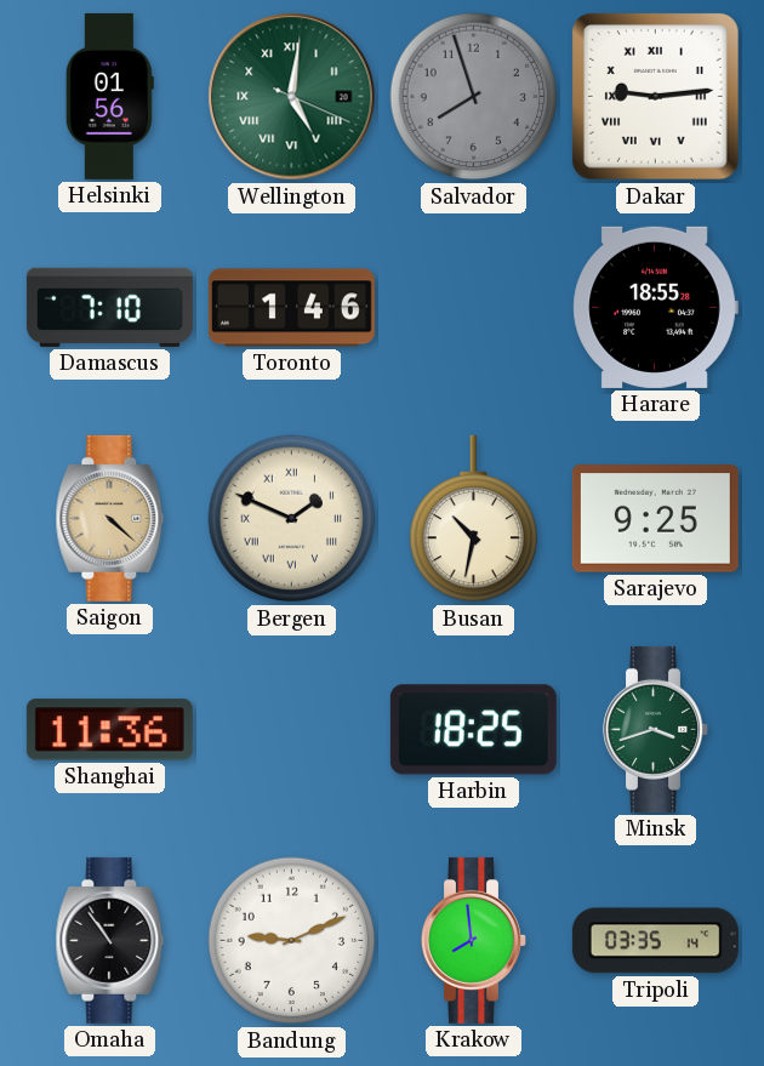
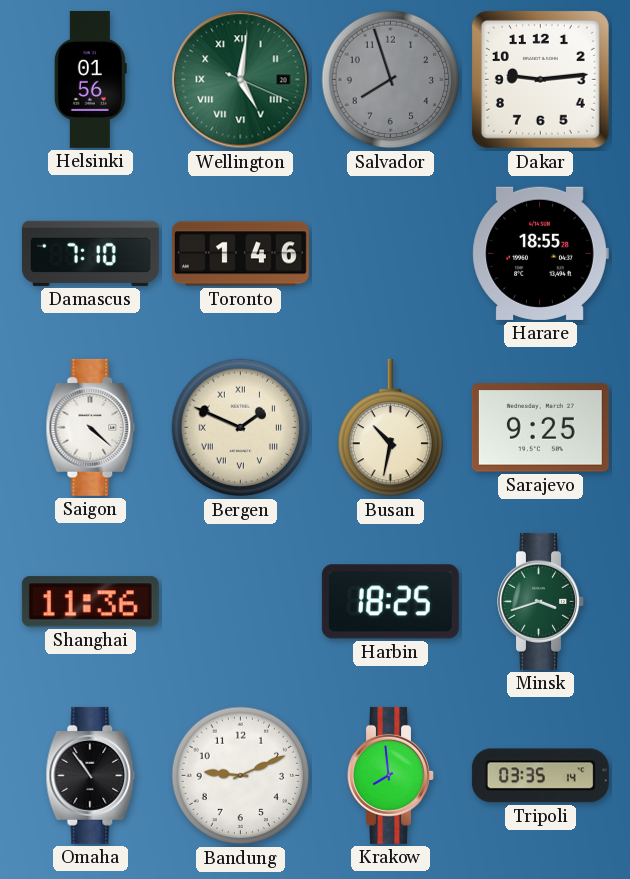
Dakar numerals: Roman -> Arabic (540, 79)
Saigon dial: champagne -> white (91, 427)
